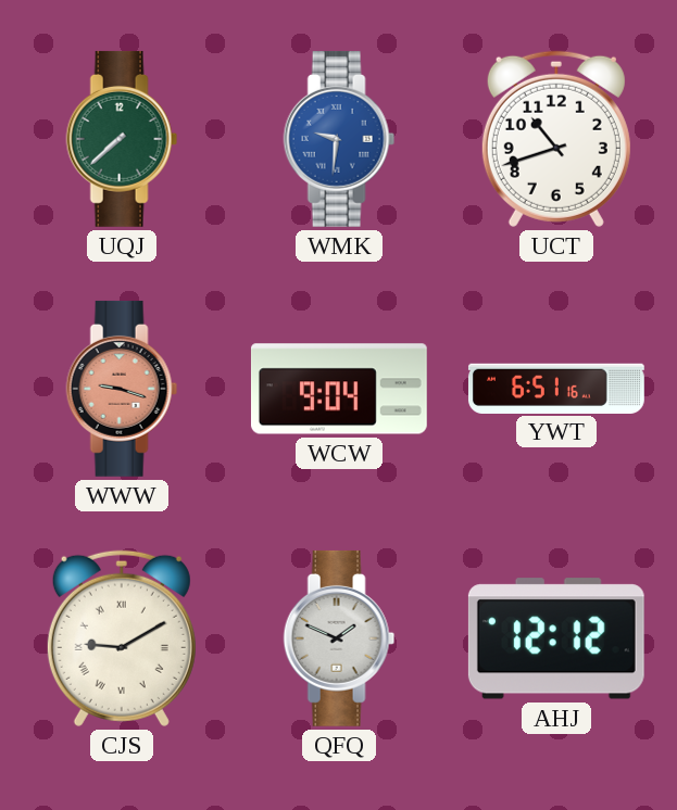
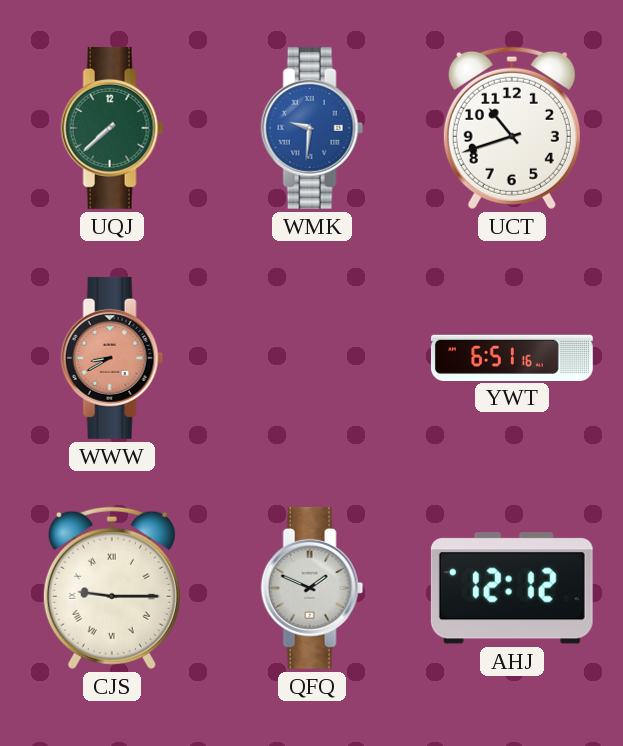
WWW: 9:18 -> 8:40 (112, 358)
WCW: 9:04 -> none (339, 389)
CJS: 9:10 -> 9:15 (112, 588)
